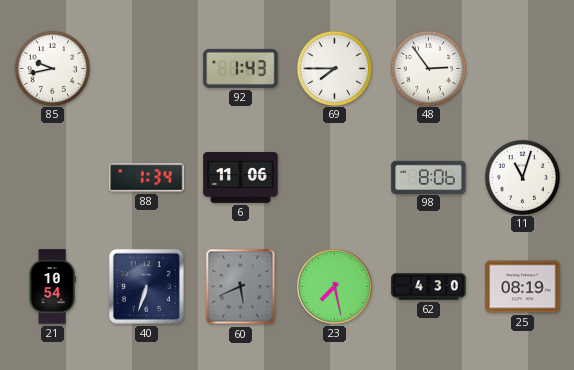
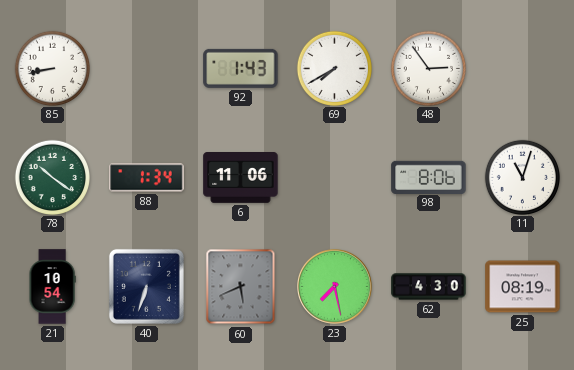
85: 9:43 -> 8:43 (52, 68)
69: 7:45 -> 7:40 (334, 68)
78: none -> 10:21 (52, 177)
